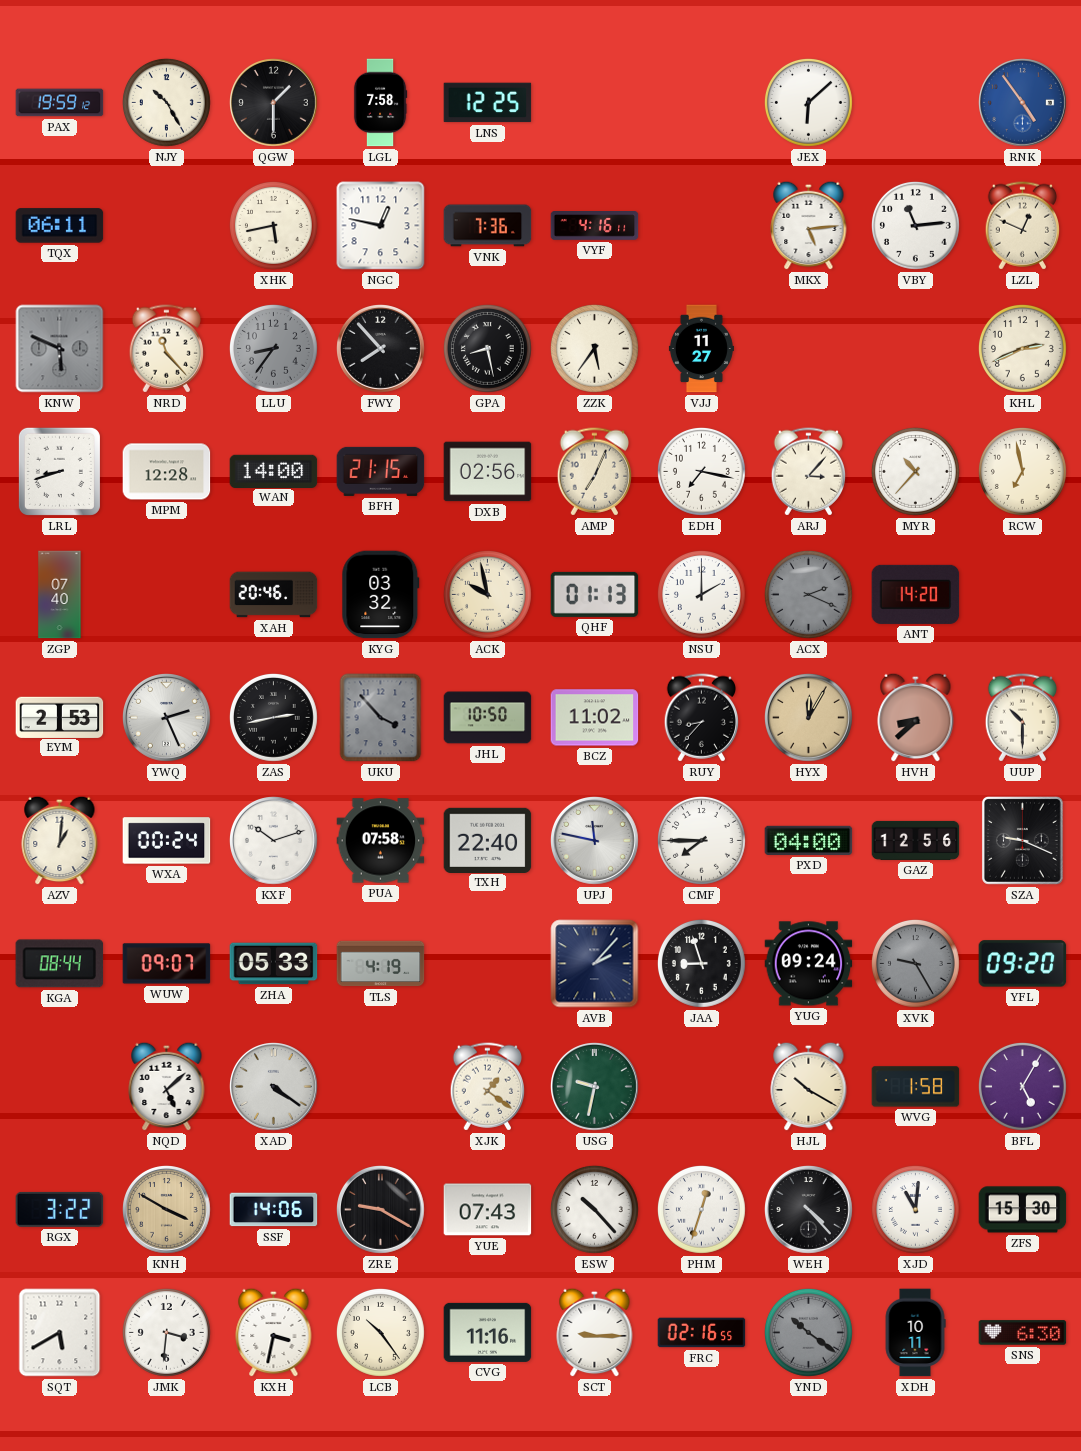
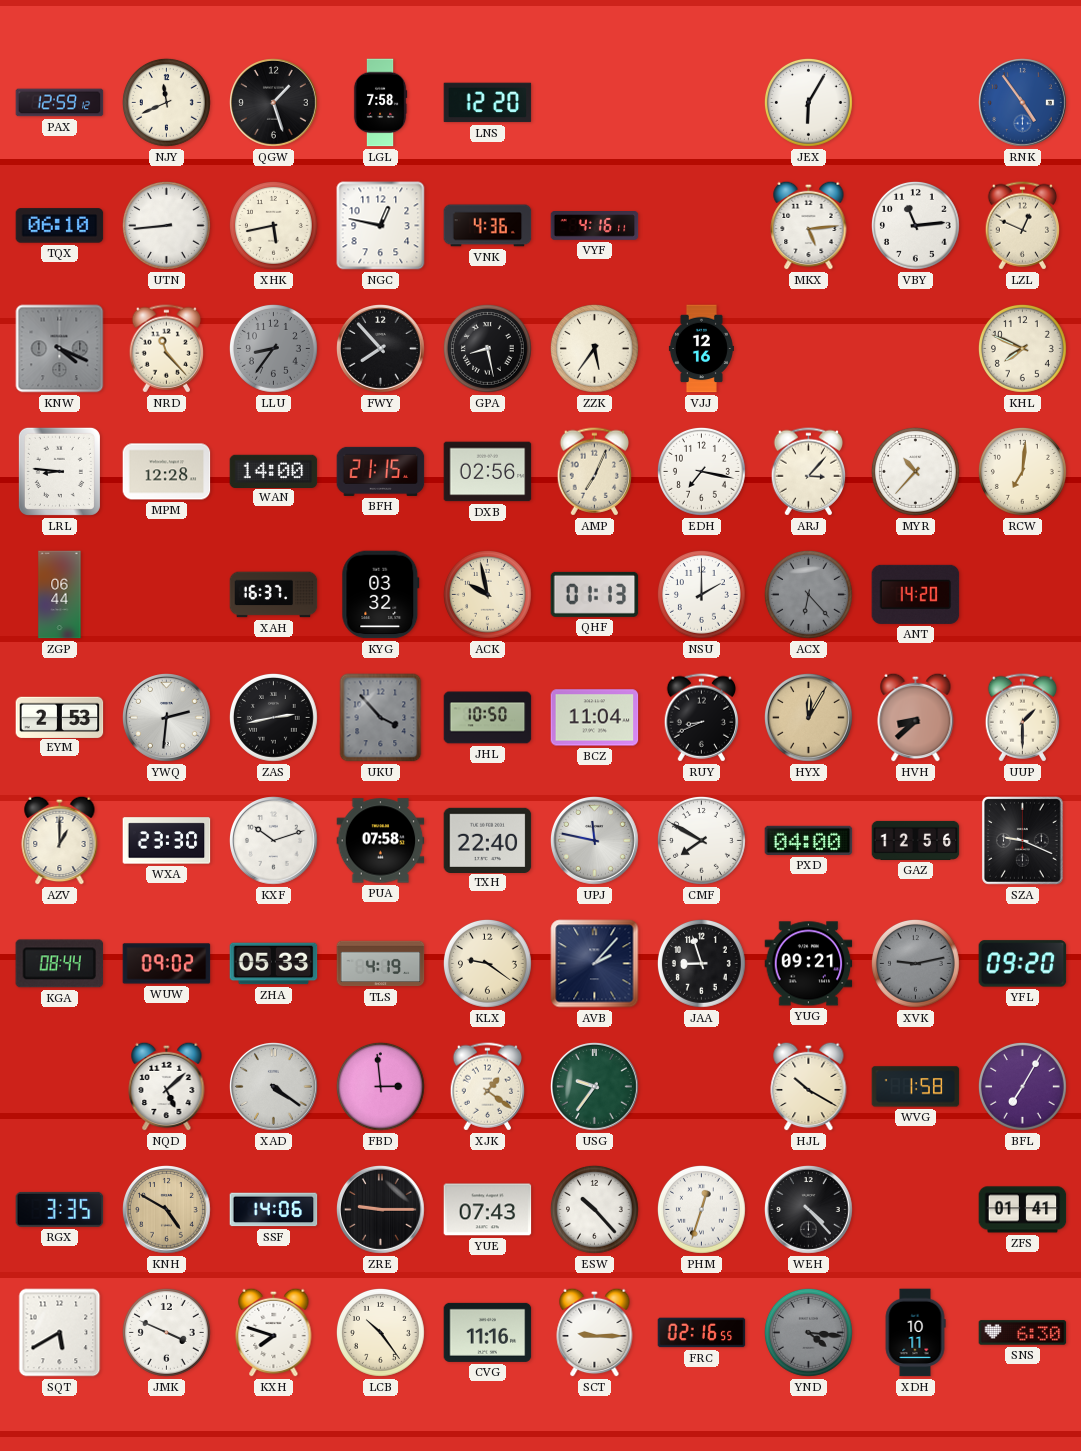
PAX: 19:59 -> 12:59 (60, 103)
NJY: 10:25 -> 11:41 (166, 102)
QGW: 1:30 -> 1:27 (274, 103)
LNS: 12:25 -> 12:20 (488, 103)
JEX: 6:08 -> 6:05 (808, 102)
TQX: 06:11 -> 06:10 (60, 226)
UTN: none -> 8:44 (166, 225)
VNK: 7:36 -> 4:36 (488, 226)
KNW: 5:49 -> 4:19 (60, 349)
VJJ: 11:27 -> 12:16 (701, 349)
KHL: 2:41 -> 7:49 (1022, 348)
LRL: 8:42 -> 8:46 (59, 471)
RCW: 6:58 -> 7:01 (1022, 471)
ZGP: 07:40 -> 06:44 (60, 595)
XAH: 20:46 -> 16:37 (274, 595)
ACX: 2:19 -> 6:23 (808, 594)
YWQ: 2:26 -> 2:31 (167, 718)
BCZ: 11:02 -> 11:04 (595, 718)
RUY: 8:37 -> 8:41 (701, 718)
UUP: 10:30 -> 1:30 (1022, 718)
AZV: 1:01 -> 1:00 (60, 840)
WXA: 00:24 -> 23:30 (167, 841)
CMF: 7:45 -> 7:50 (701, 840)
WUW: 09:07 -> 09:02 (167, 964)
KLX: none -> 9:21 (487, 963)
YUG: 09:24 -> 09:21 (809, 964)
XVK: 9:25 -> 9:13 (915, 963)
FBD: none -> 2:59 (380, 1086)
USG: 9:32 -> 9:36 (595, 1087)
BFL: 5:05 -> 7:05 (1022, 1086)
RGX: 3:22 -> 3:35 (60, 1209)
KNH: 3:50 -> 4:50 (167, 1210)
ZRE: 9:20 -> 9:15 (381, 1210)
XJD: 11:01 -> none (915, 1209)
ZFS: 15:30 -> 01:41 (1023, 1210)
JMK: 3:31 -> 3:49 (166, 1332)
KXH: 3:32 -> 7:48 (274, 1332)
YND: 10:21 -> 4:16 (808, 1332)
